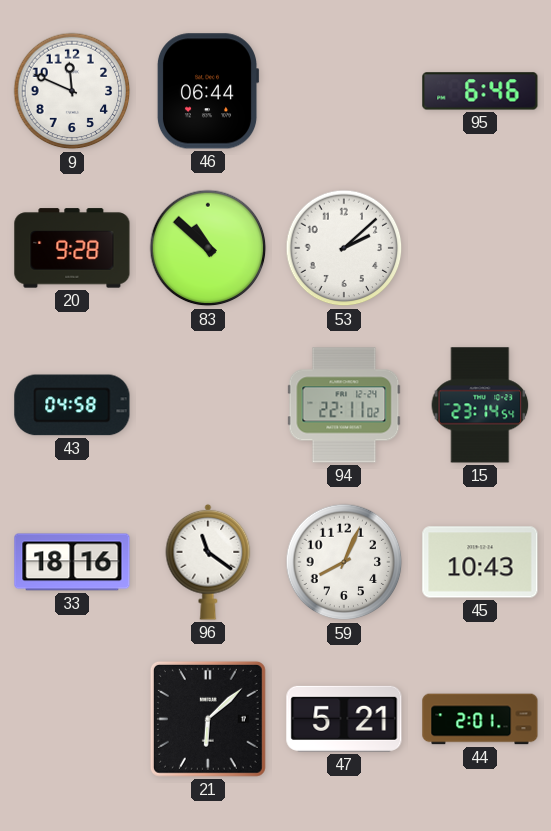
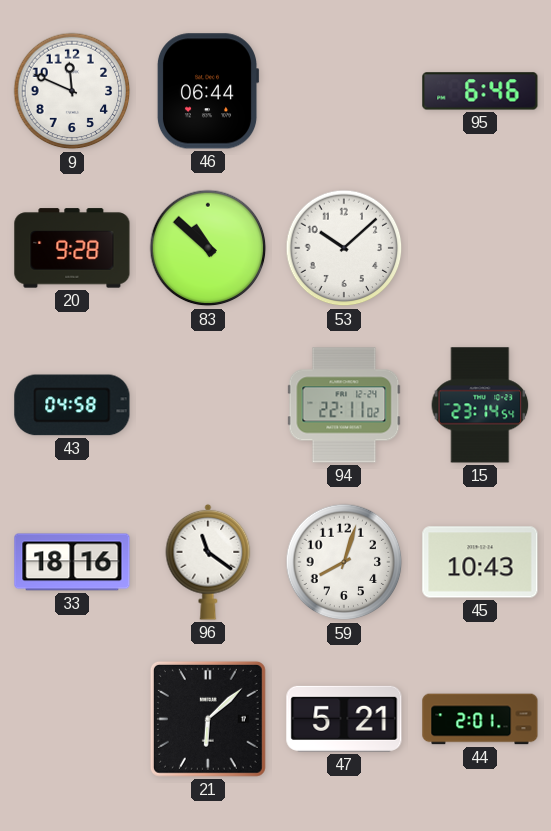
53: 2:08 -> 10:08 (344, 248)
59: 8:04 -> 8:03 (344, 562)
